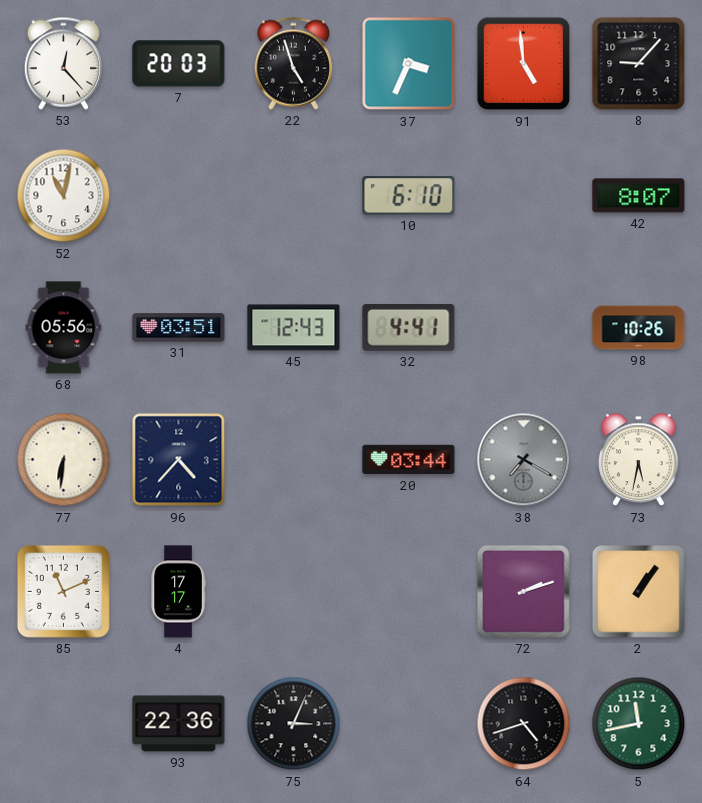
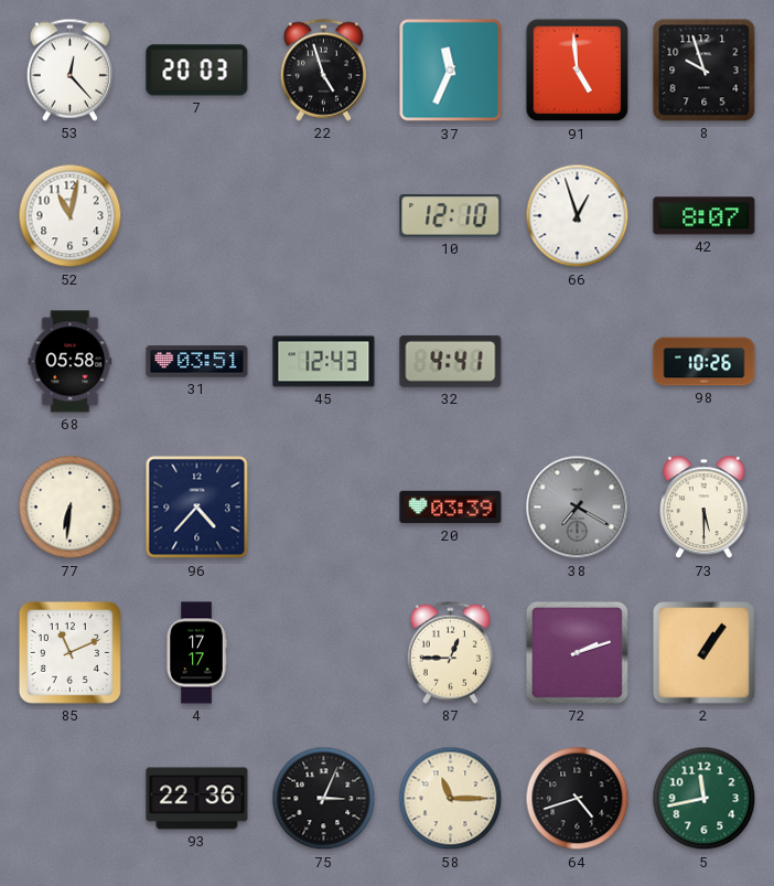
37: 3:34 -> 11:34 (451, 71)
8: 9:07 -> 9:57 (705, 71)
10: 6:10 -> 12:10 (451, 216)
66: none -> 12:57 (578, 216)
68: 05:56 -> 05:58 (71, 362)
20: 03:44 -> 03:39 (451, 508)
73: 5:32 -> 5:30 (705, 508)
87: none -> 12:45 (450, 652)
58: none -> 11:15 (451, 799)
